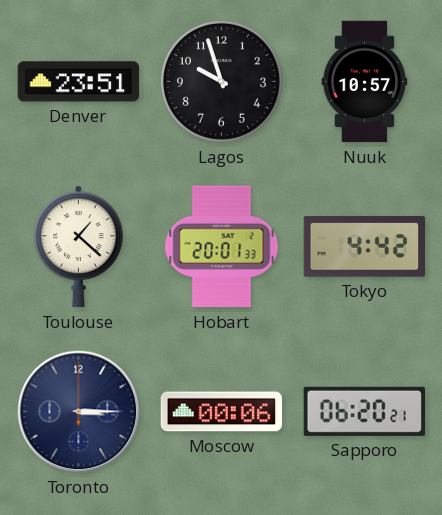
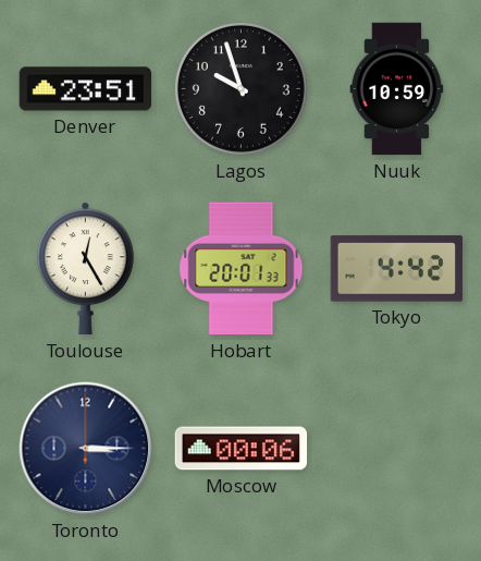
Nuuk: 10:57 -> 10:59 (397, 89)
Toulouse: 1:22 -> 12:25 (85, 269)
Sapporo: 06:20 -> none (364, 411)
